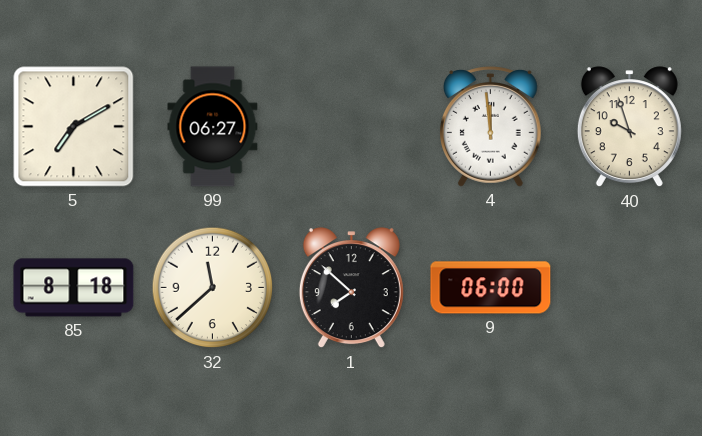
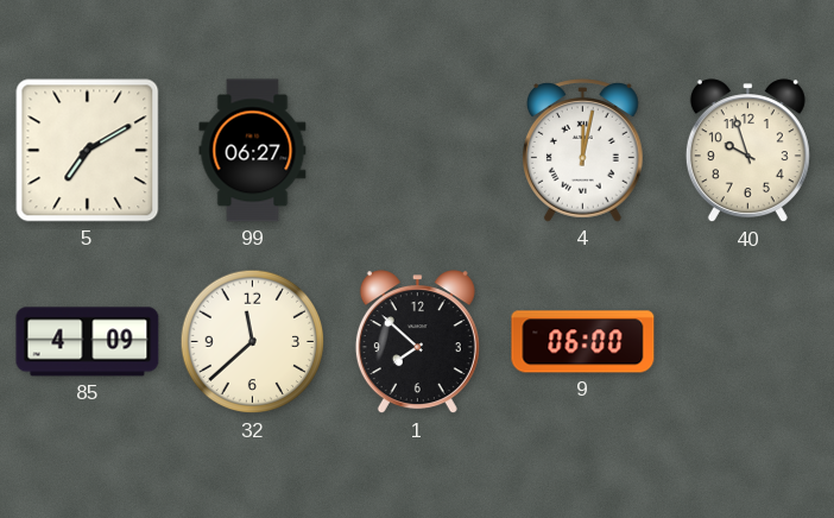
4: 11:59 -> 12:02 (582, 151)
85: 8:18 -> 4:09 (88, 342)
